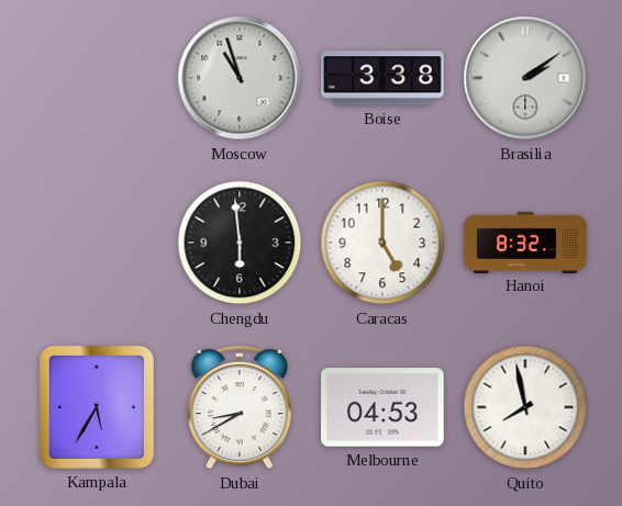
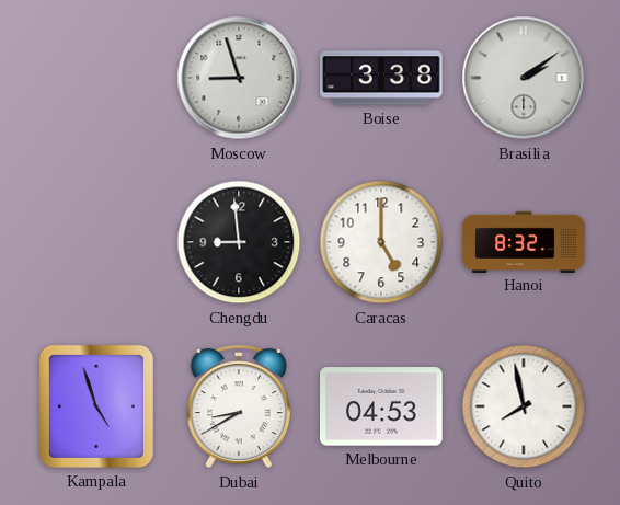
Moscow: 10:57 -> 8:57 (239, 78)
Chengdu: 5:59 -> 8:59 (239, 242)
Kampala: 5:35 -> 4:57 (96, 406)
